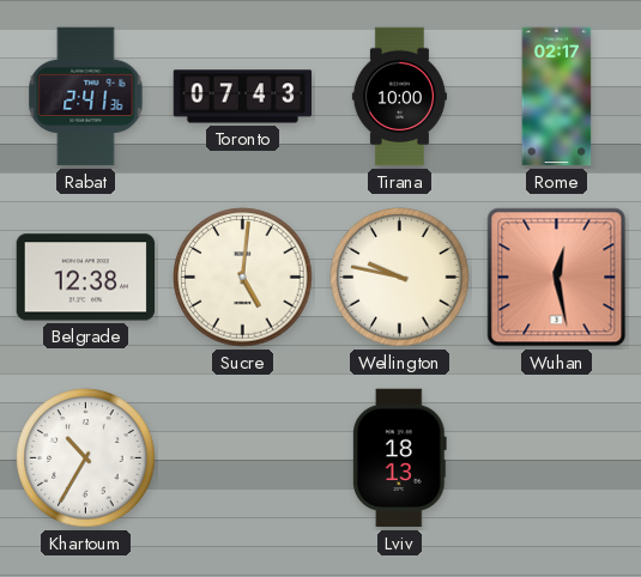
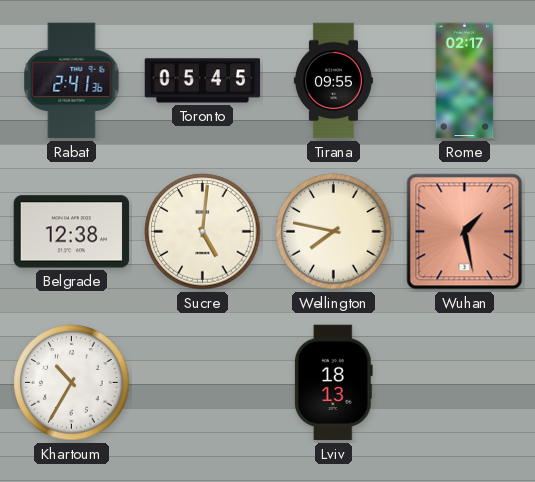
Toronto: 07:43 -> 05:45 (203, 81)
Tirana: 10:00 -> 09:55 (333, 81)
Wellington: 9:47 -> 7:47 (334, 232)
Wuhan: 12:28 -> 1:28 (465, 232)
